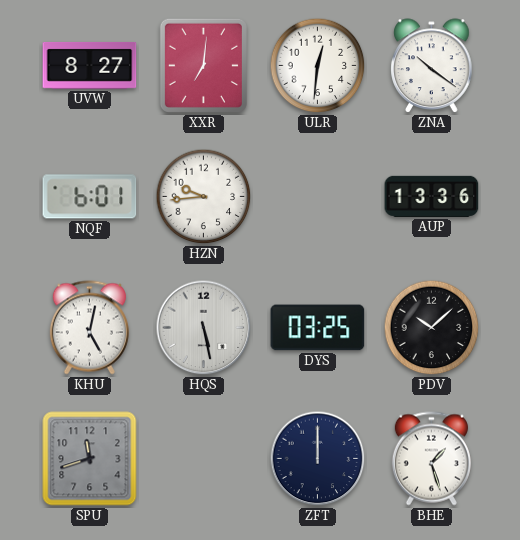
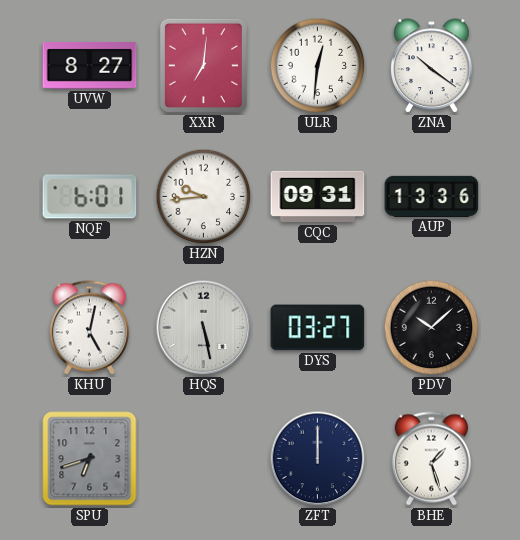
CQC: none -> 09:31 (318, 197)
DYS: 03:25 -> 03:27 (318, 328)
SPU: 11:42 -> 6:42 (90, 459)
